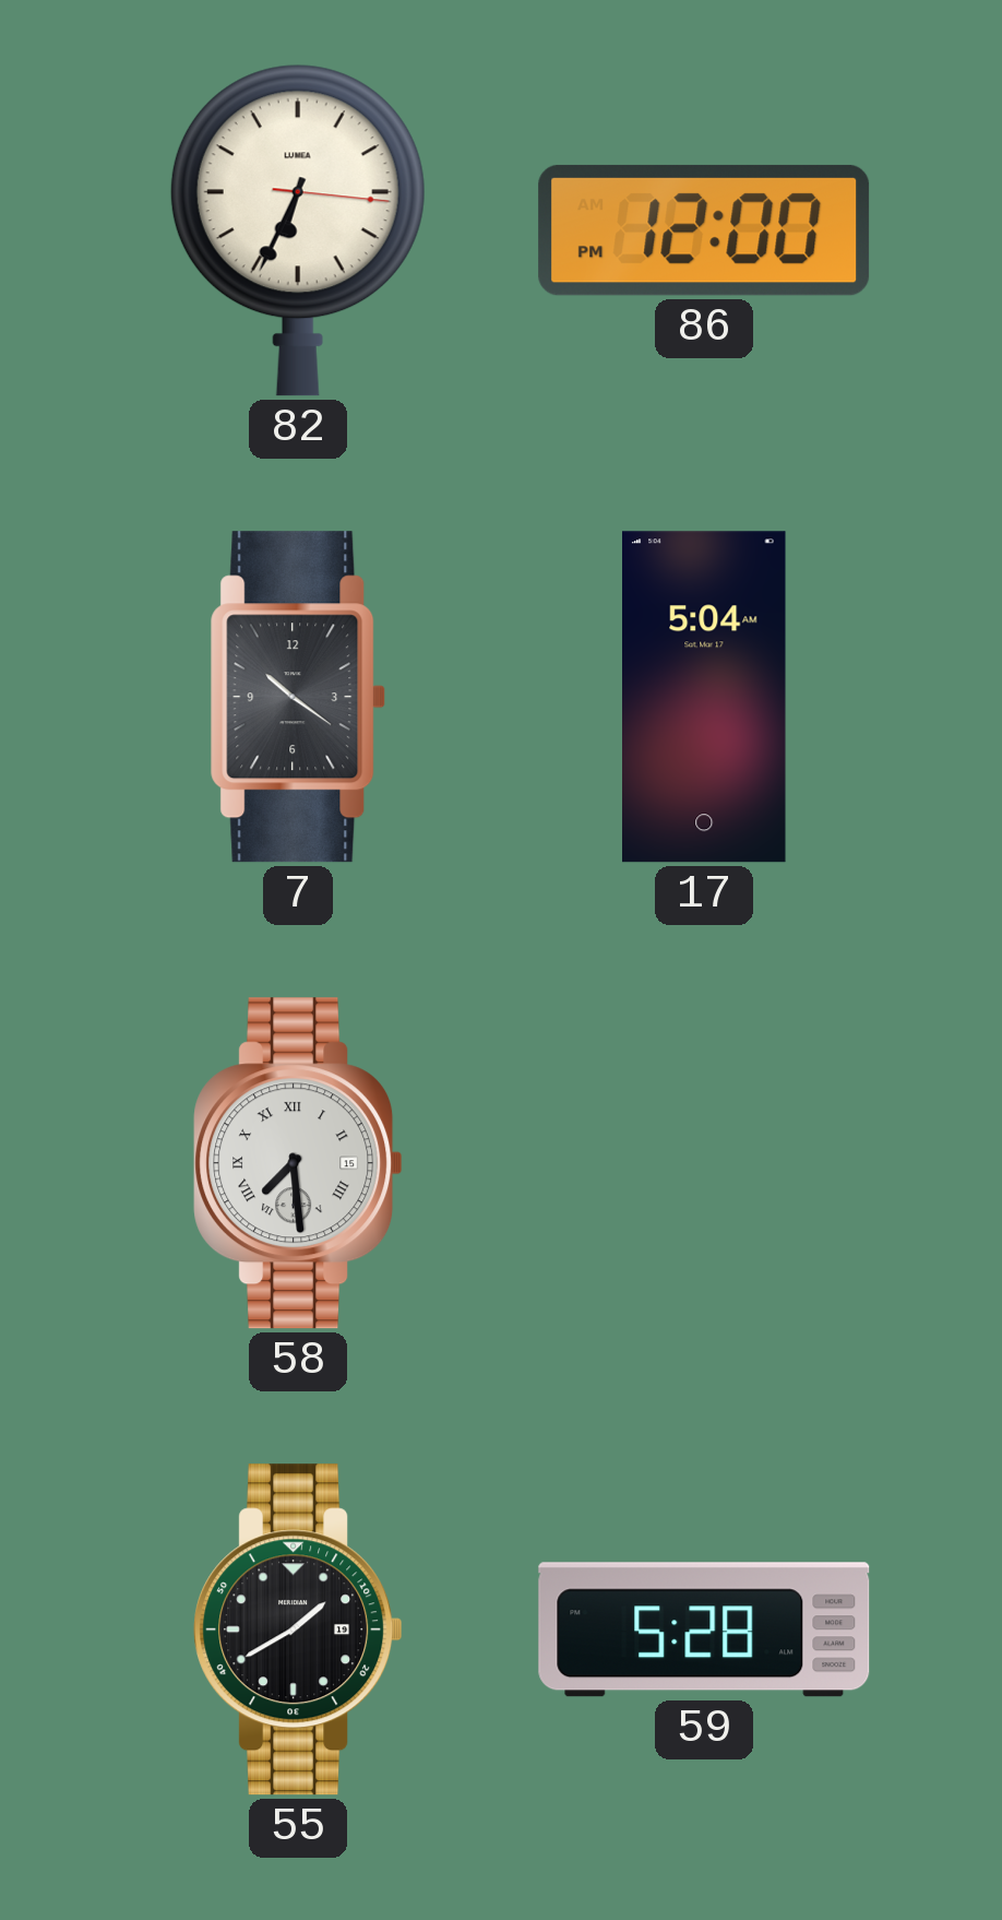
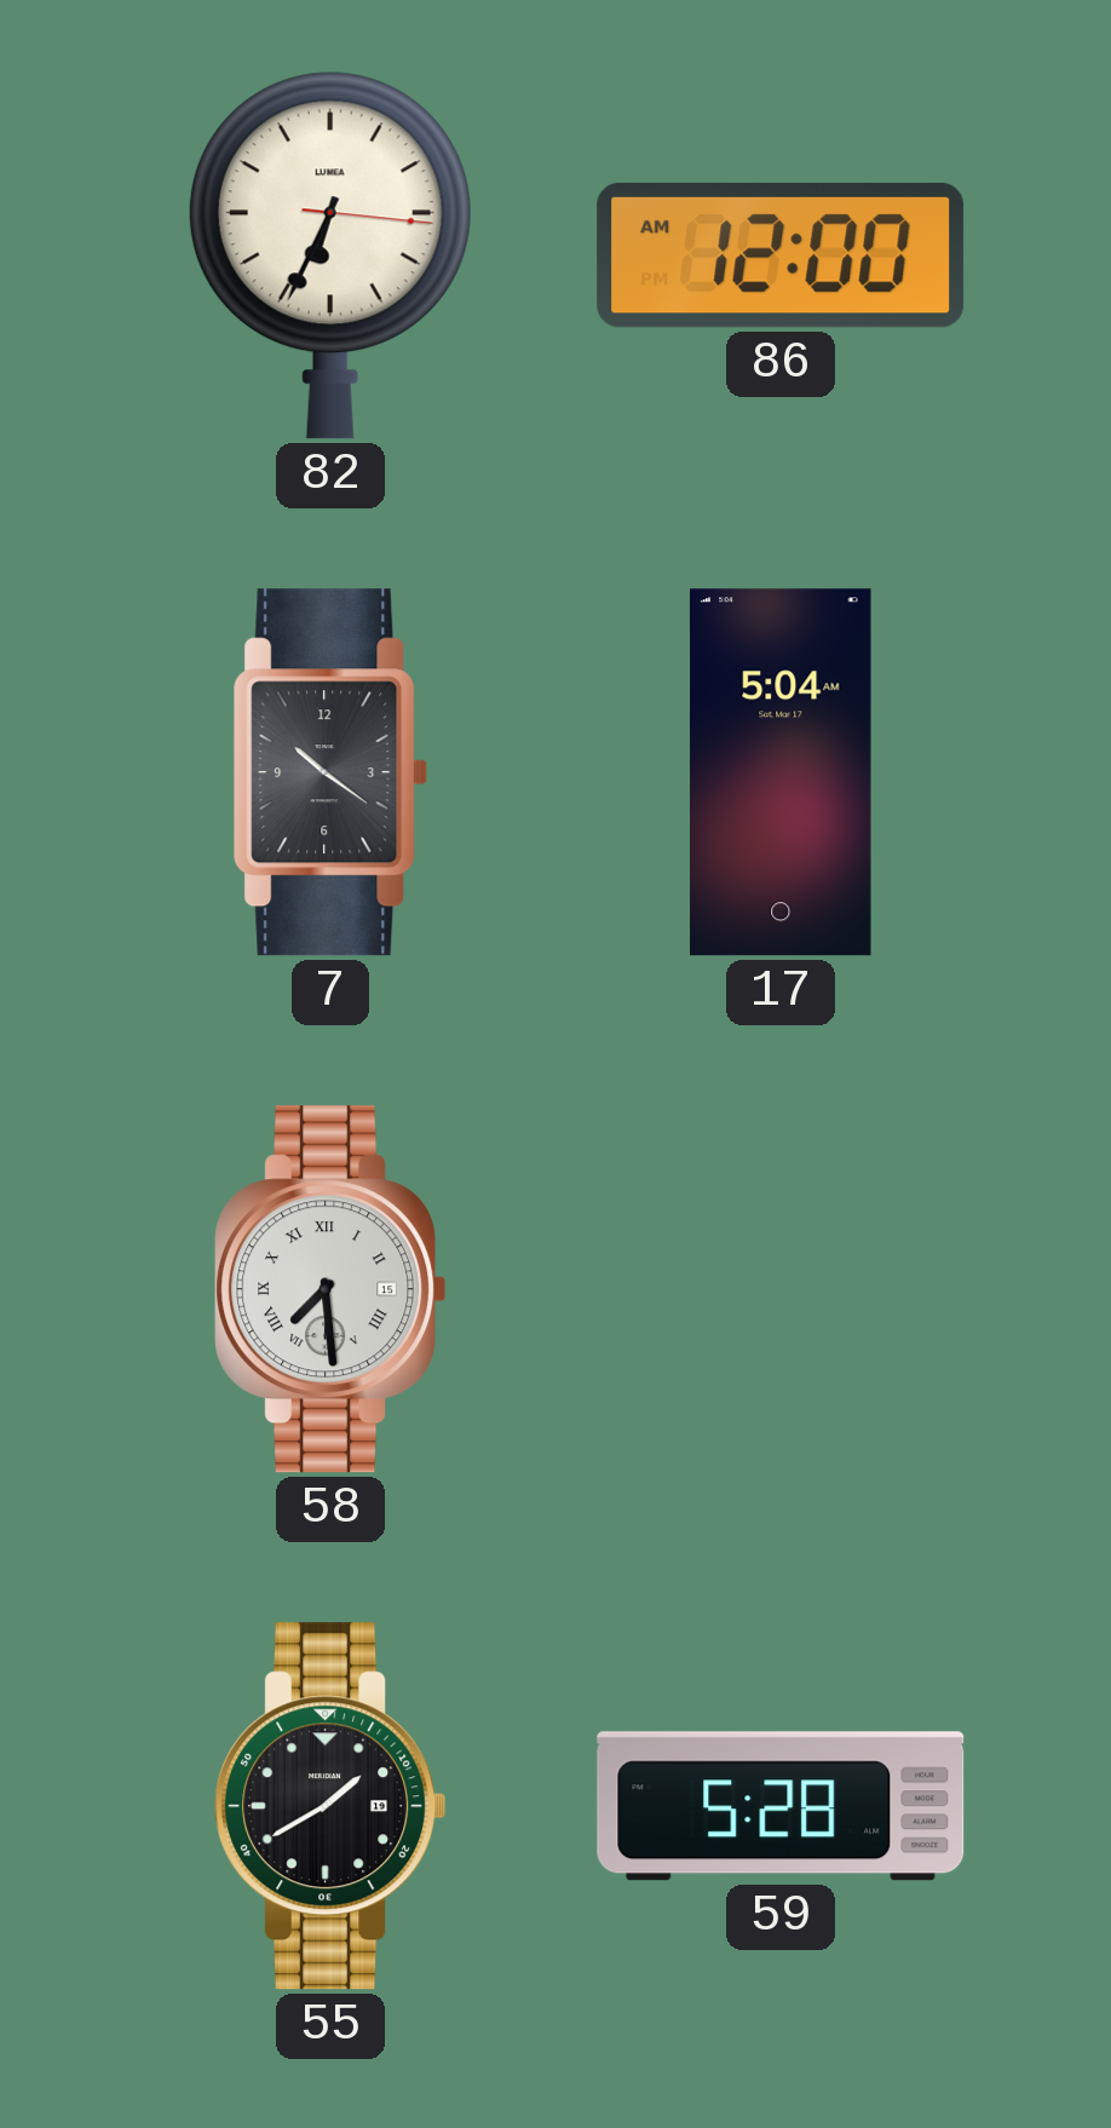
86: 12:00 PM -> 12:00 AM (781, 255)
